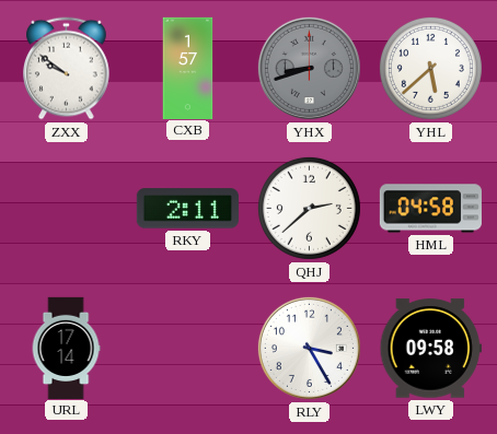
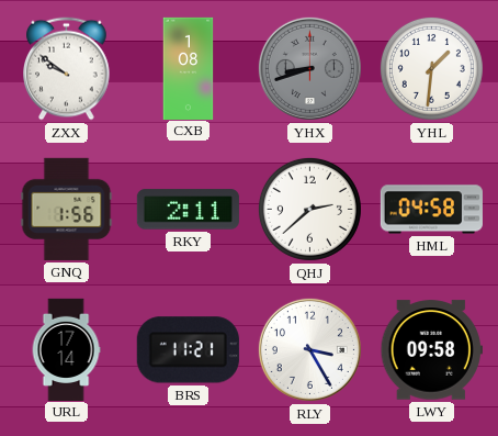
CXB: 1:57 -> 1:08 (189, 68)
YHL: 5:38 -> 1:31 (431, 68)
GNQ: none -> 1:56 (67, 209)
BRS: none -> 11:21 (188, 350)
